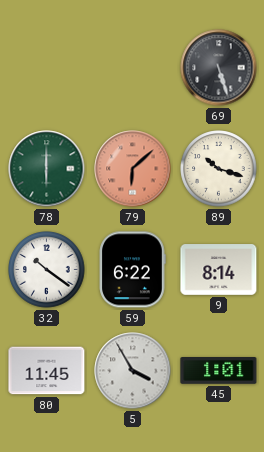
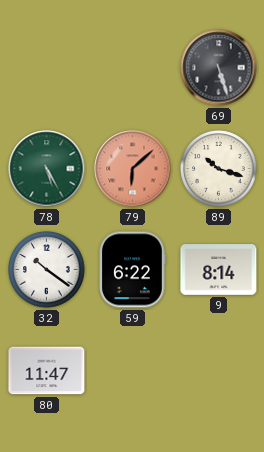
78: 6:00 -> 5:25 (47, 169)
80: 11:45 -> 11:47 (47, 371)
5: 3:55 -> none (133, 371)
45: 1:01 -> none (219, 371)
